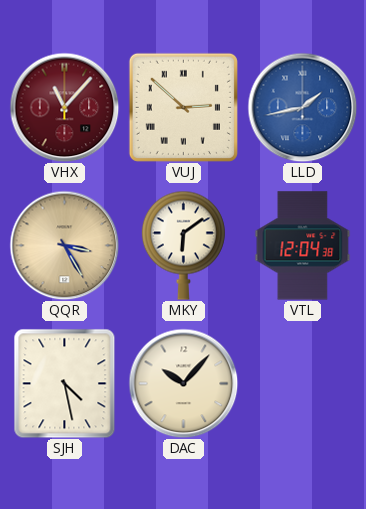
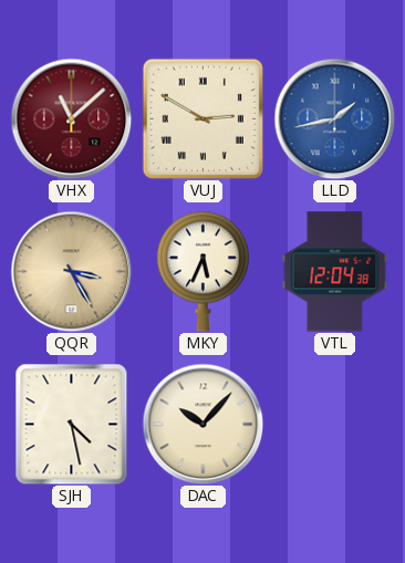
VHX: 11:07 -> 11:08 (71, 118)
VUJ: 2:52 -> 2:50 (202, 118)
MKY: 6:09 -> 5:34 (202, 271)
